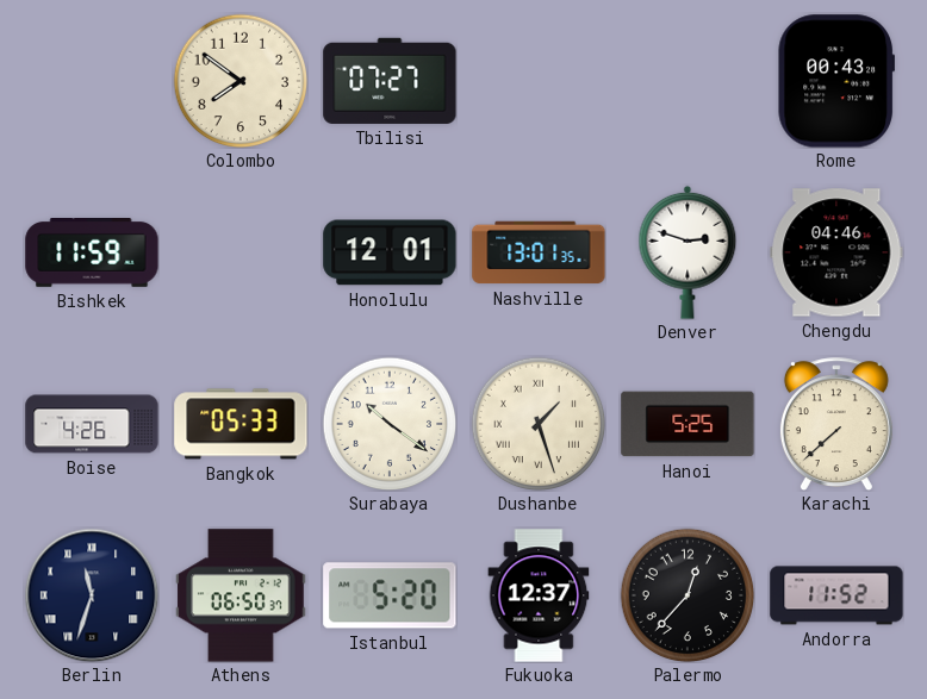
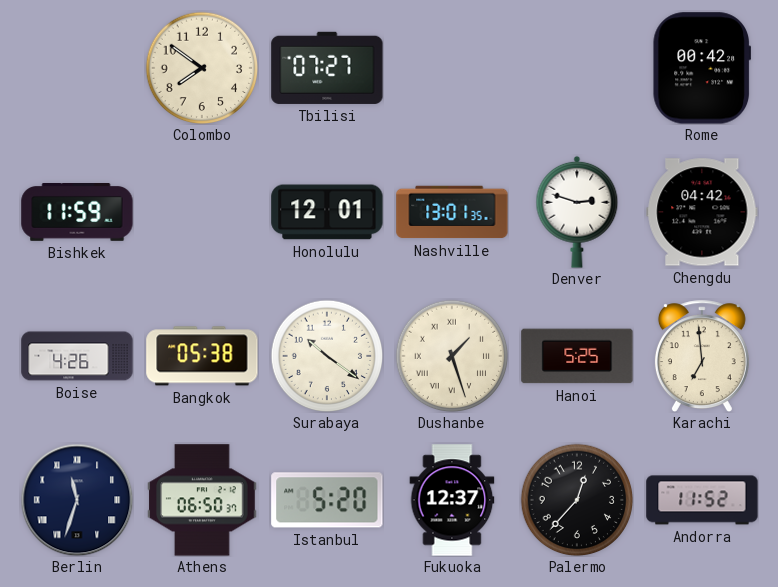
Rome: 00:43 -> 00:42 (701, 68)
Chengdu: 04:46 -> 04:42 (702, 212)
Bangkok: 05:33 -> 05:38 (202, 356)
Karachi: 7:38 -> 6:59 (702, 356)
